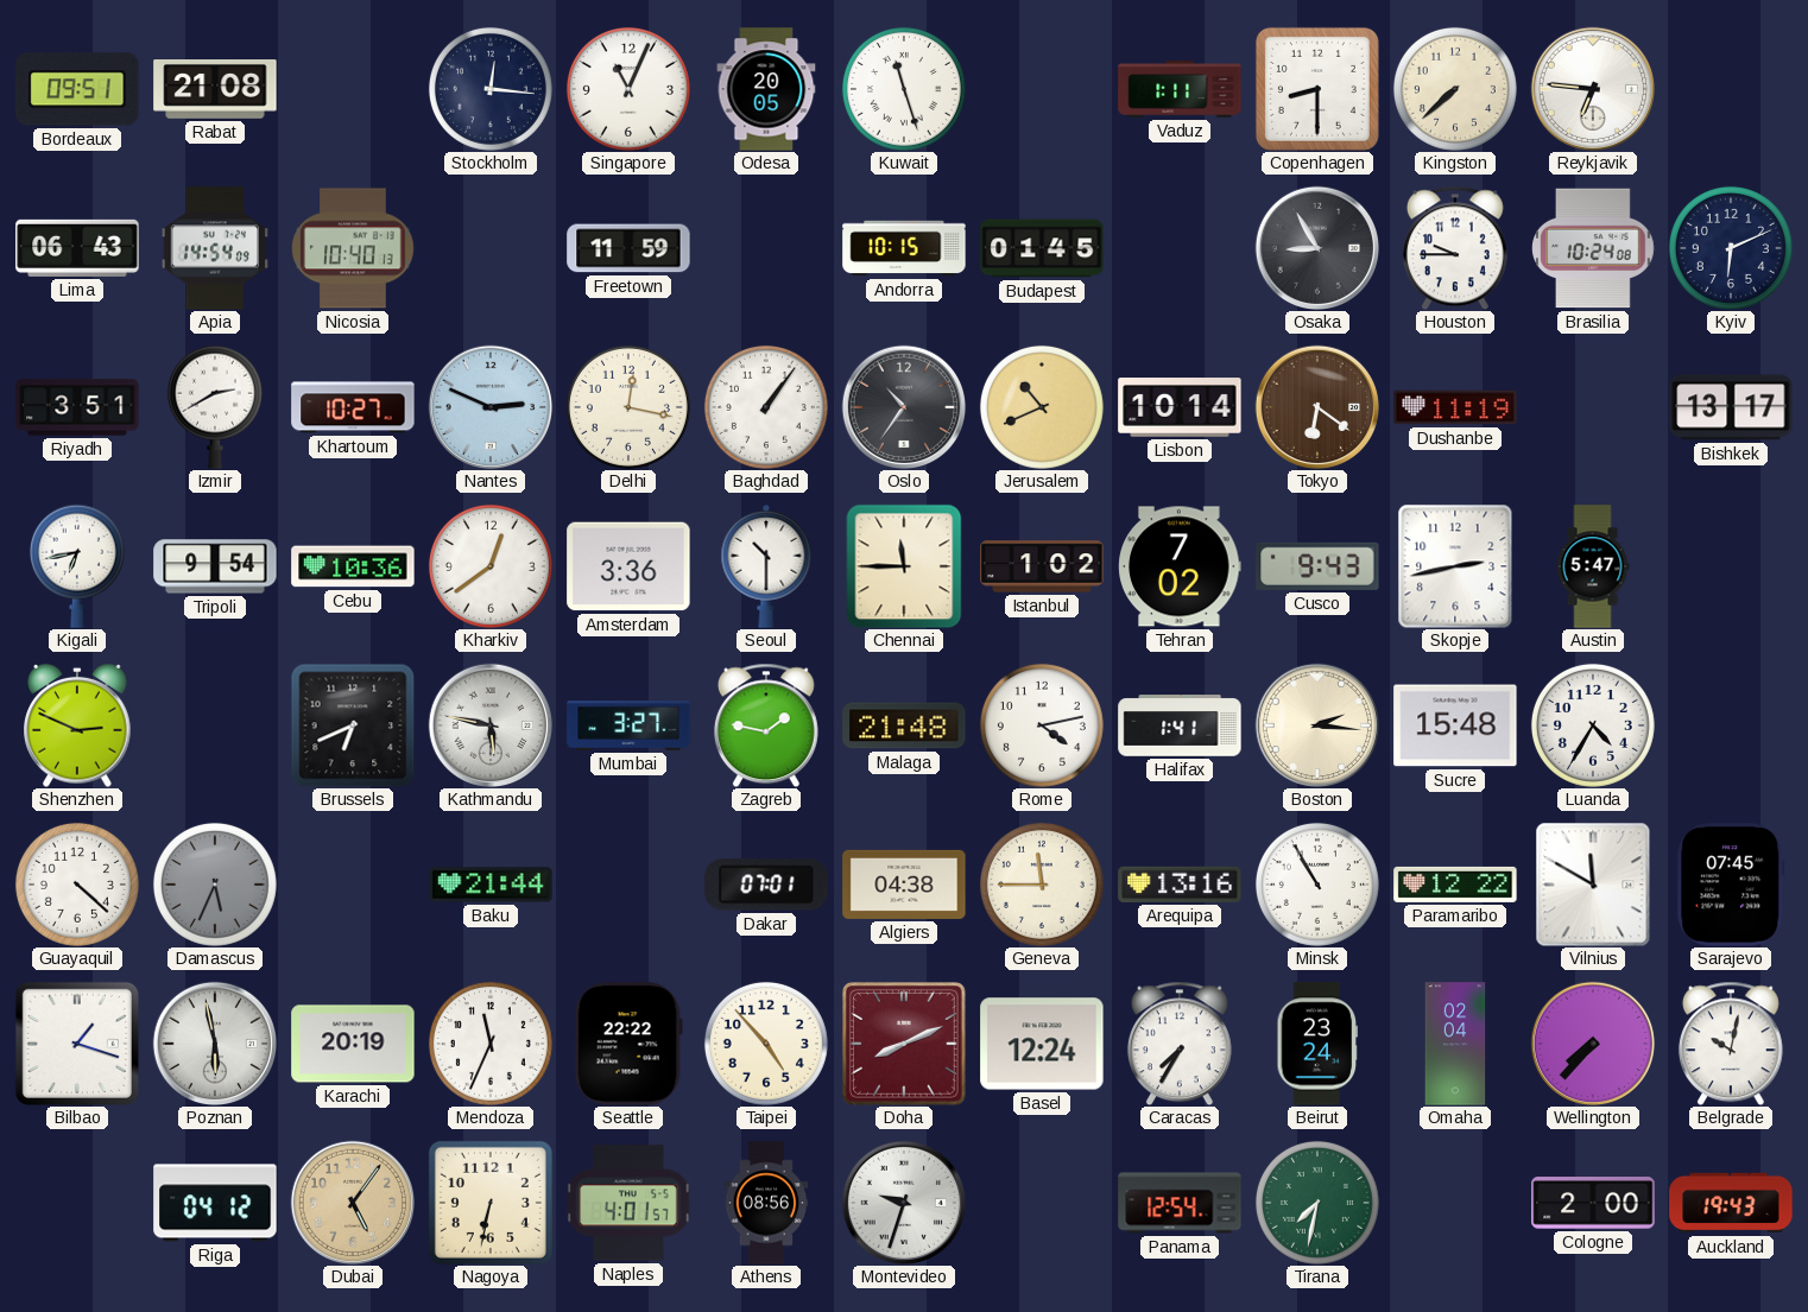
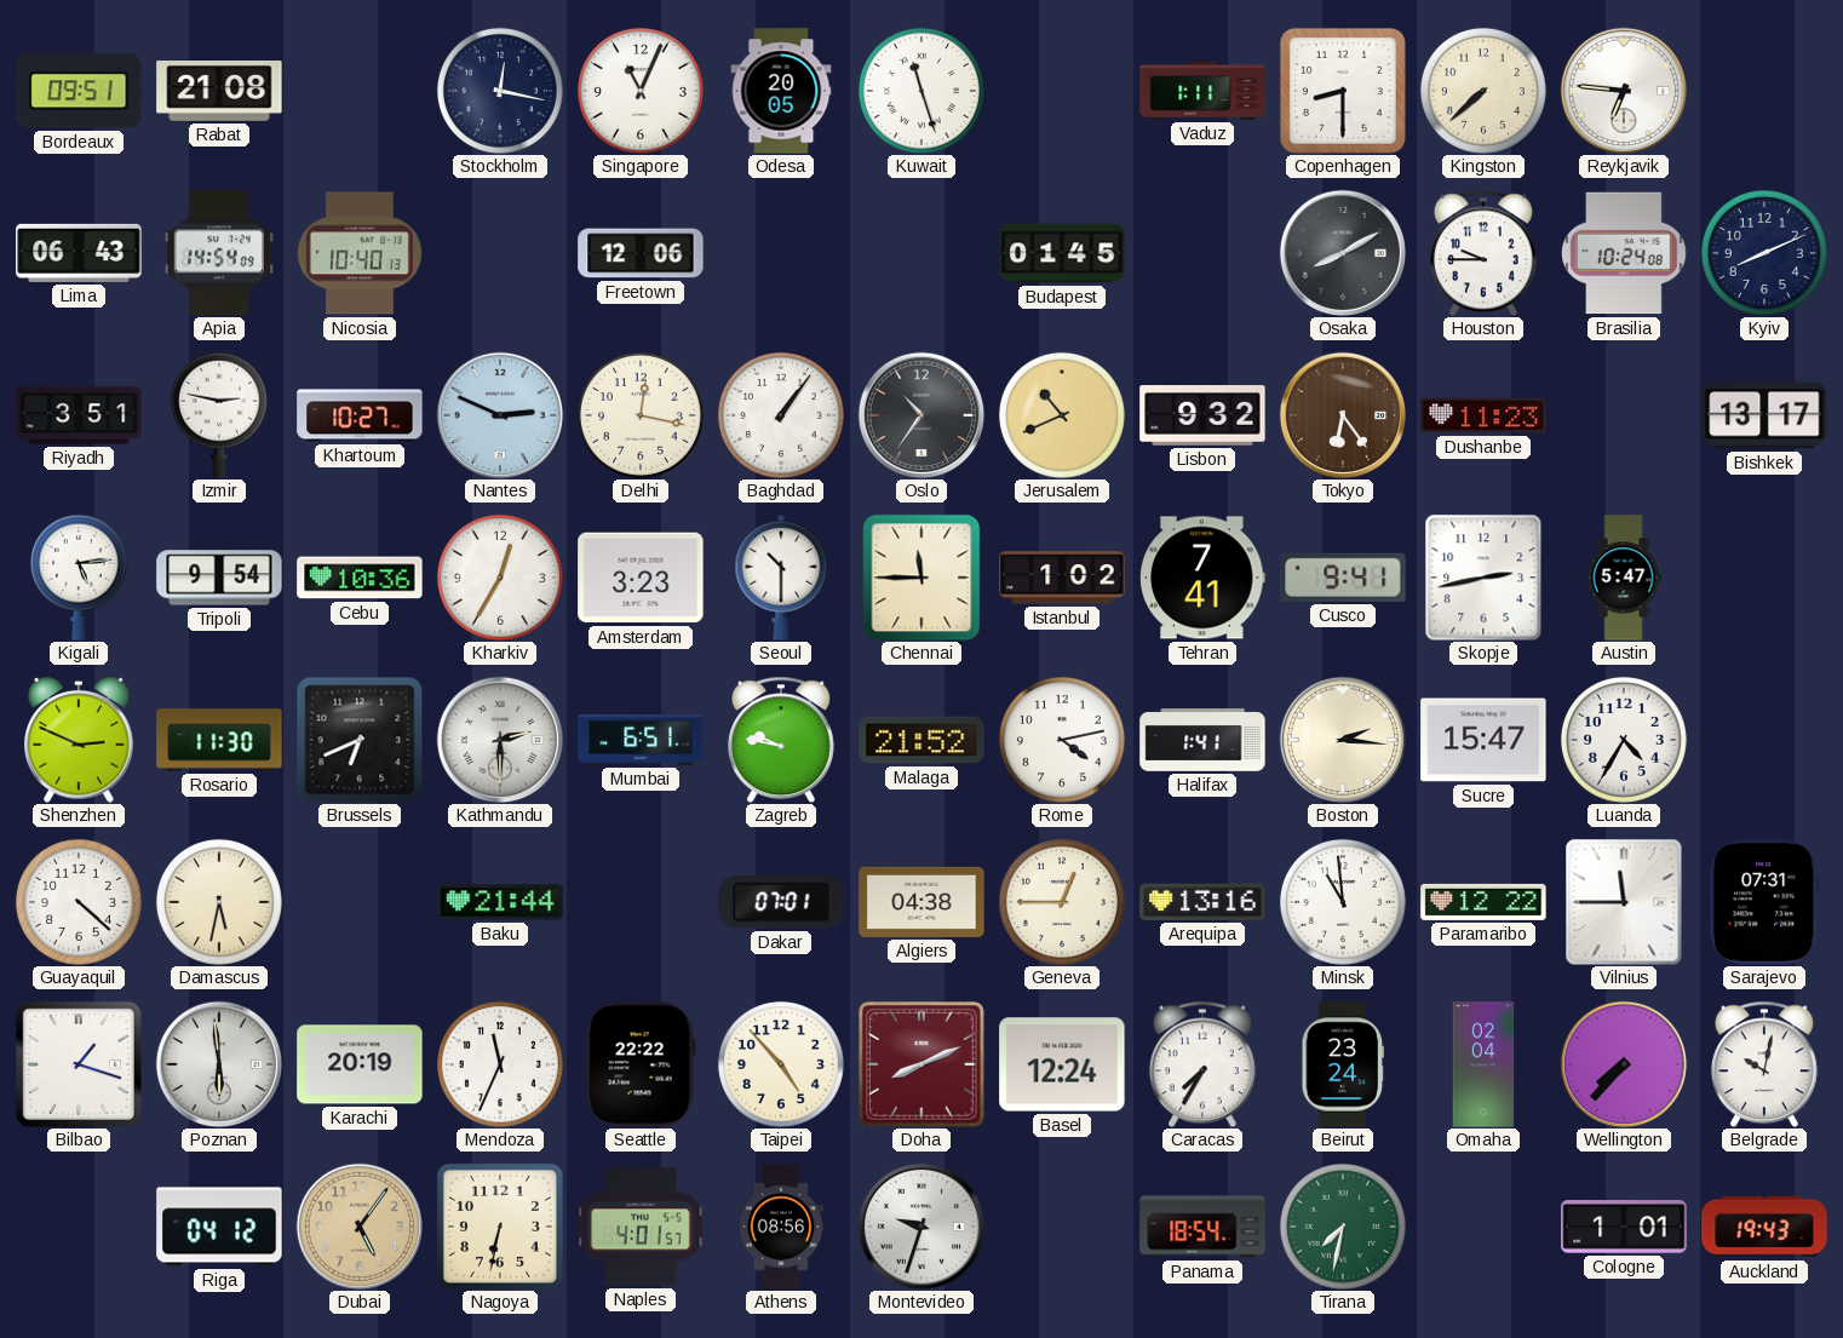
Stockholm: 12:16 -> 12:17 (500, 91)
Freetown: 11:59 -> 12:06 (641, 253)
Andorra: 10:15 -> none (904, 248)
Osaka: 8:55 -> 8:10 (1342, 252)
Kyiv: 6:11 -> 8:11 (1764, 253)
Izmir: 2:40 -> 2:47 (219, 415)
Lisbon: 10:14 -> 9:32 (1202, 415)
Tokyo: 6:21 -> 6:24 (1342, 414)
Dushanbe: 11:19 -> 11:23 (1483, 415)
Kigali: 6:43 -> 5:14 (79, 578)
Kharkiv: 12:39 -> 12:35 (500, 578)
Amsterdam: 3:36 -> 3:23 (641, 578)
Tehran: 7:02 -> 7:41 (1202, 578)
Cusco: 9:43 -> 9:41 (1343, 578)
Rosario: none -> 11:30 (219, 740)
Kathmandu: 5:47 -> 2:30 (499, 739)
Mumbai: 3:27 -> 6:51 (641, 740)
Zagreb: 1:47 -> 9:47 (781, 740)
Malaga: 21:48 -> 21:52 (921, 740)
Sucre: 15:48 -> 15:47 (1483, 740)
Damascus: 5:34 -> 5:32 (219, 902)
Damascus dial: grey -> cream (219, 902)
Geneva: 11:45 -> 12:45 (1062, 902)
Minsk: 10:55 -> 10:59 (1343, 902)
Vilnius: 11:50 -> 11:45 (1624, 902)
Sarajevo: 07:45 -> 07:31 (1764, 902)
Poznan: 5:58 -> 5:59 (218, 1063)
Panama: 12:54 -> 18:54 (1202, 1227)
Cologne: 2:00 -> 1:01 (1624, 1228)
